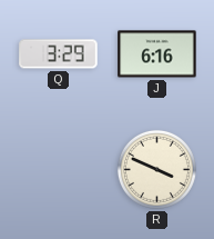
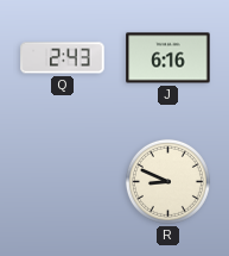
Q: 3:29 -> 2:43 (63, 58)
R: 3:49 -> 8:49 (167, 181)
